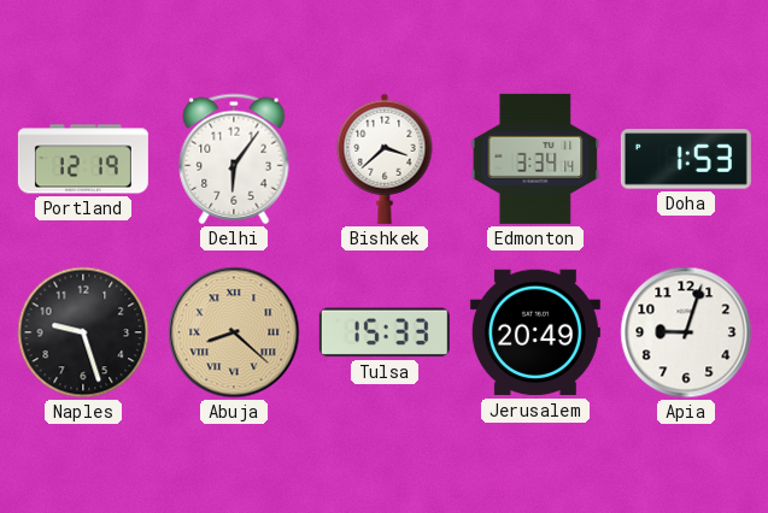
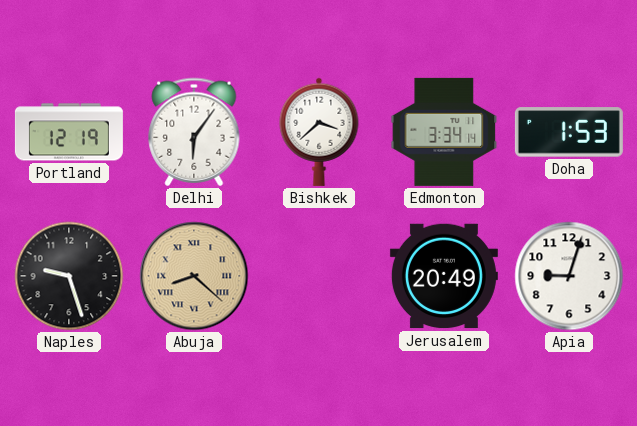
Tulsa: 15:33 -> none (385, 332)
